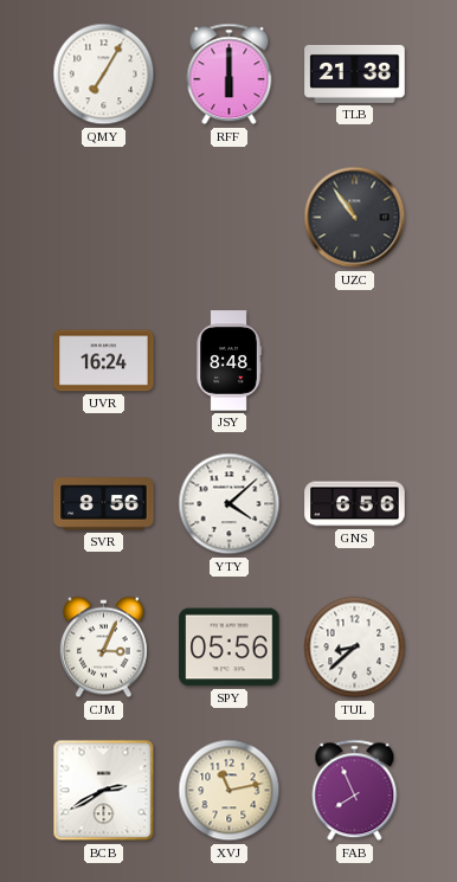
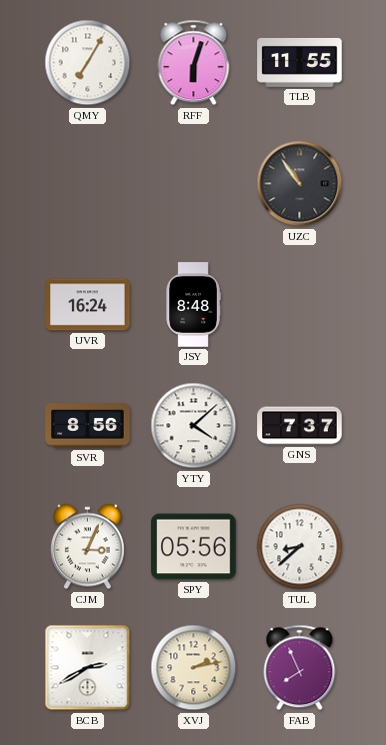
RFF: 6:00 -> 6:03 (194, 63)
TLB: 21:38 -> 11:55 (300, 62)
GNS: 6:56 -> 7:37 (300, 426)
XVJ: 11:13 -> 2:13 (194, 668)
